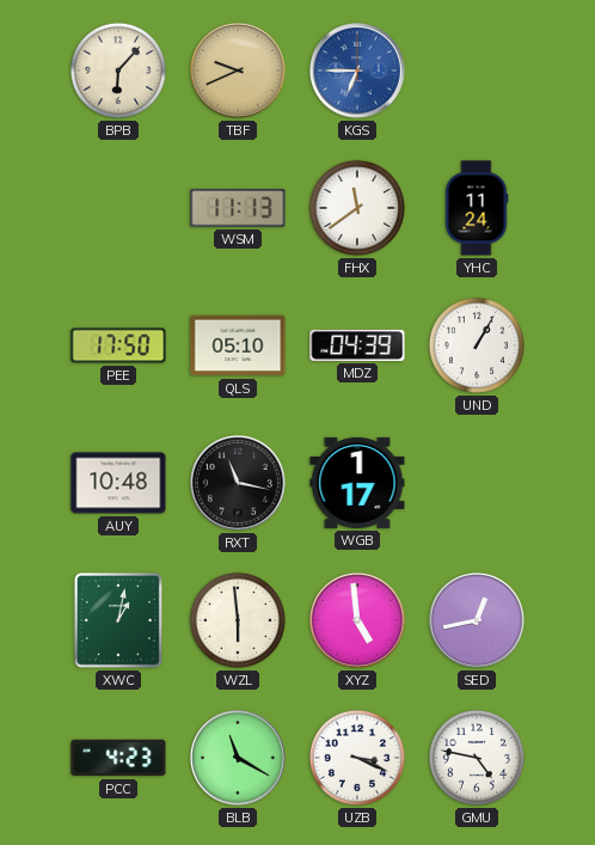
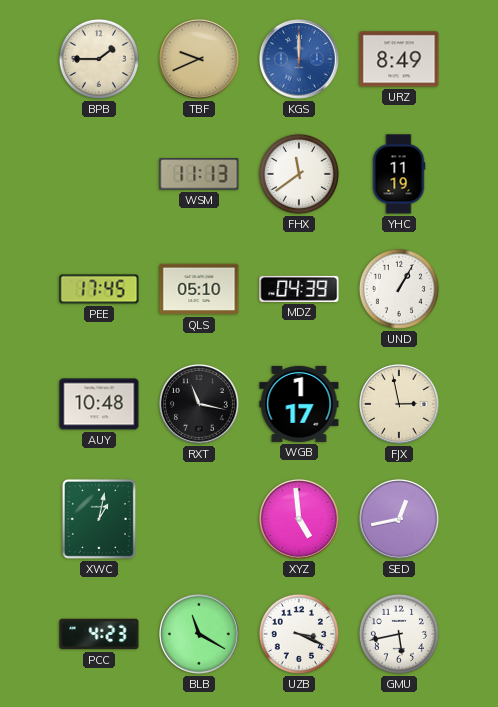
BPB: 6:07 -> 1:45 (99, 59)
KGS: 6:45 -> 12:00 (300, 60)
URZ: none -> 8:49 (399, 59)
YHC: 11:24 -> 11:19 (399, 174)
PEE: 17:50 -> 17:45 (99, 289)
FJX: none -> 2:58 (400, 405)
WZL: 5:59 -> none (238, 620)
GMU: 4:47 -> 5:43 (399, 634)
